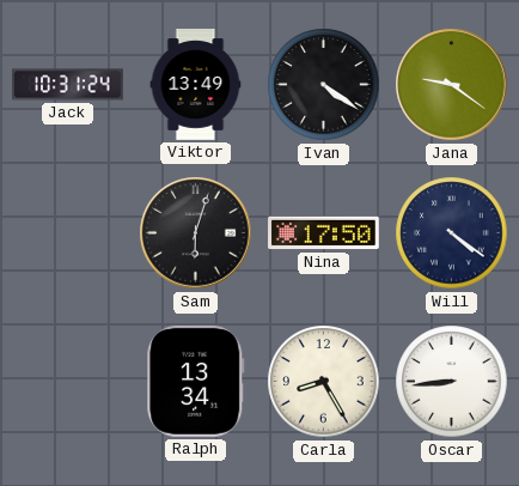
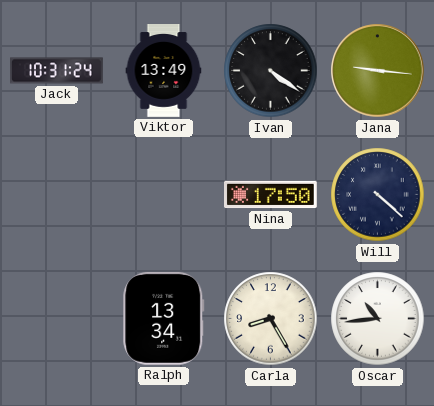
Jana: 9:21 -> 9:16 (378, 71)
Sam: 6:03 -> none (196, 233)
Will: 4:21 -> 4:22 (378, 195)
Oscar: 8:44 -> 10:44 (378, 319)
